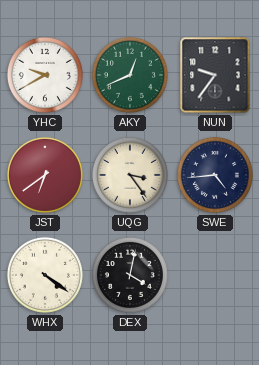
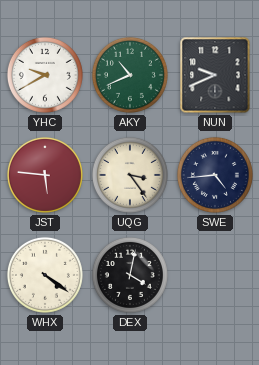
AKY: 12:41 -> 10:41 (130, 75)
NUN: 9:36 -> 9:41 (215, 75)
JST: 6:39 -> 5:46 (45, 175)
